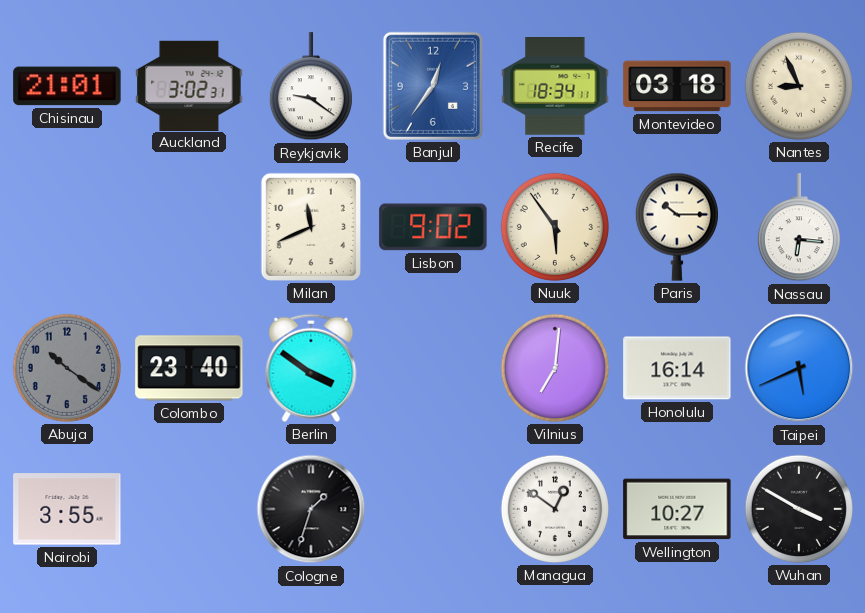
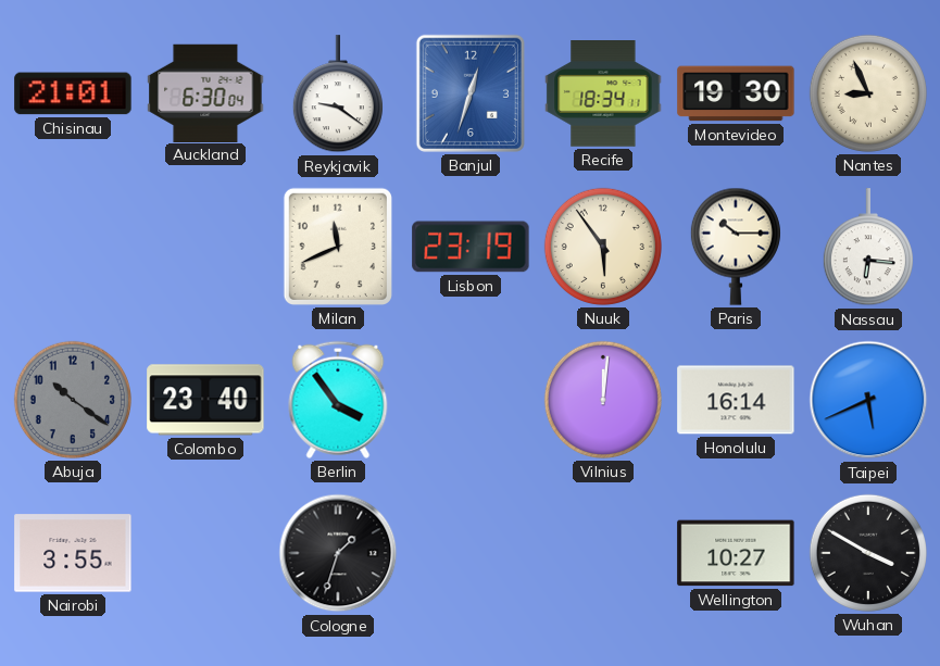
Auckland: 3:02 -> 6:30 (205, 92)
Banjul: 12:36 -> 12:33 (471, 93)
Montevideo: 03:18 -> 19:30 (736, 93)
Lisbon: 9:02 -> 23:19 (471, 247)
Berlin: 3:51 -> 3:54 (338, 400)
Vilnius: 7:01 -> 12:01 (603, 400)
Managua: 12:51 -> none (555, 509)
